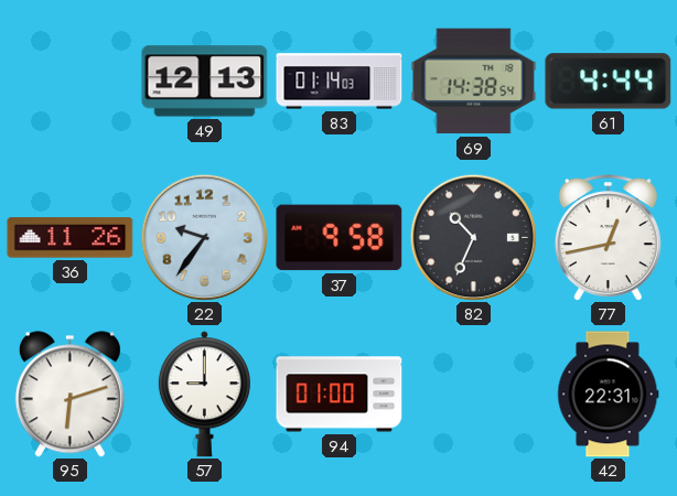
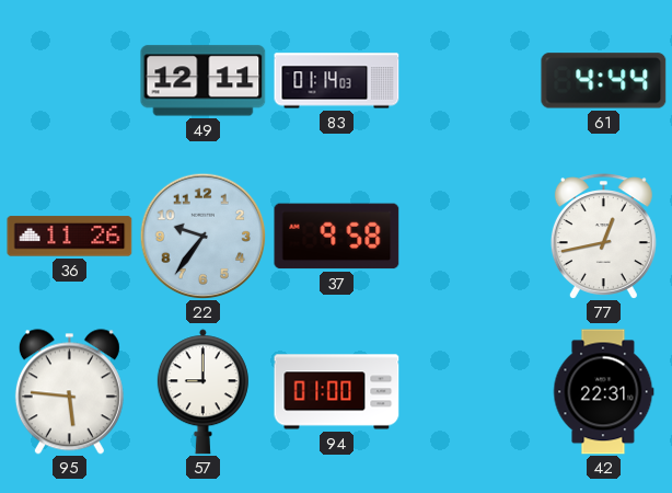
49: 12:13 -> 12:11 (204, 81)
69: 14:38 -> none (474, 82)
82: 10:34 -> none (473, 237)
95: 6:12 -> 5:46 (69, 392)
